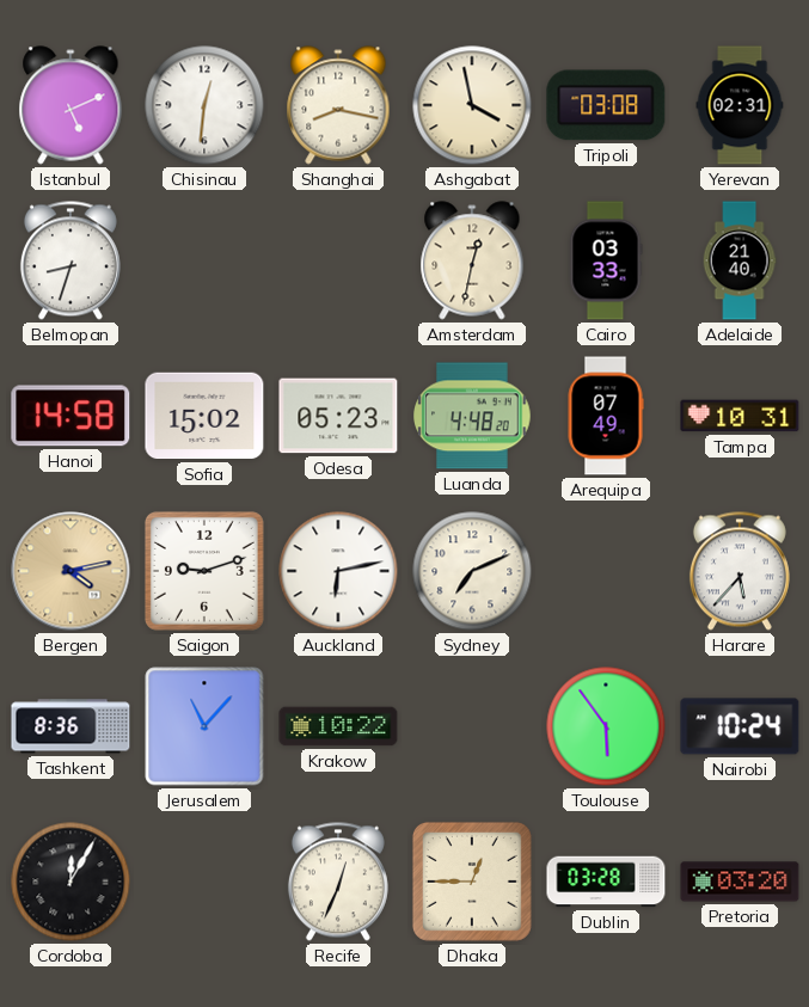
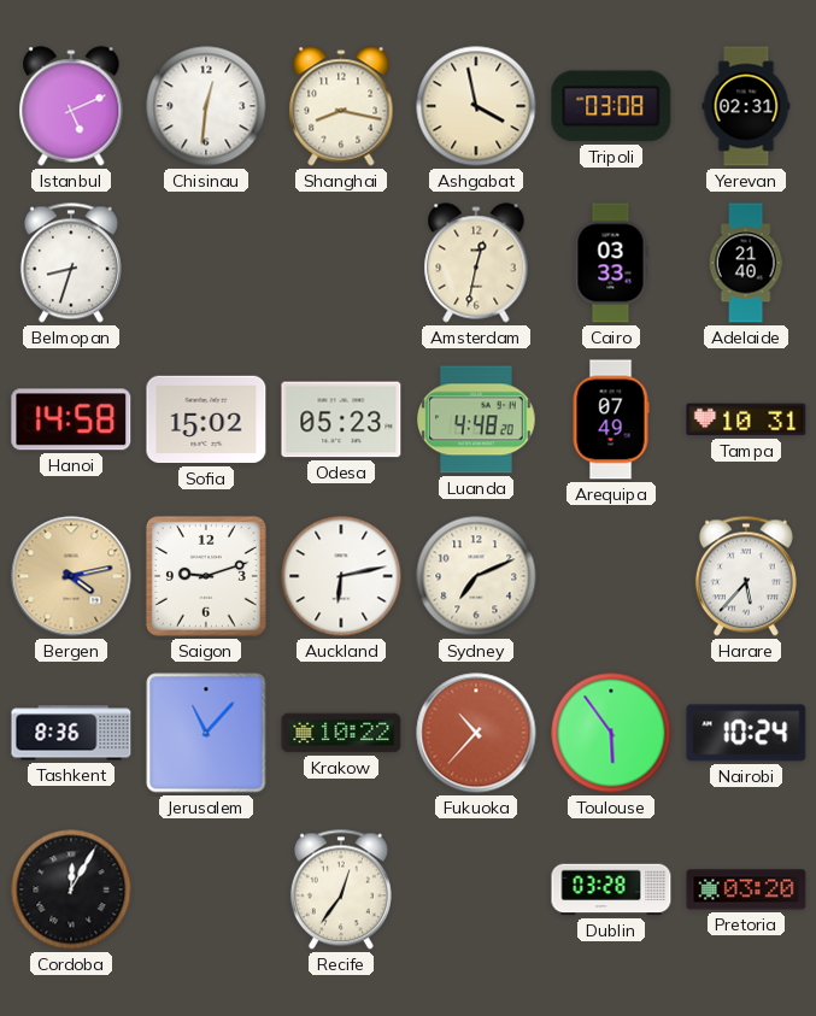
Fukuoka: none -> 10:37 (476, 733)
Recife: 12:34 -> 12:36 (341, 889)
Dhaka: 12:45 -> none (472, 882)
